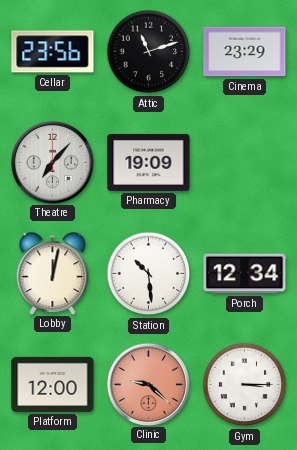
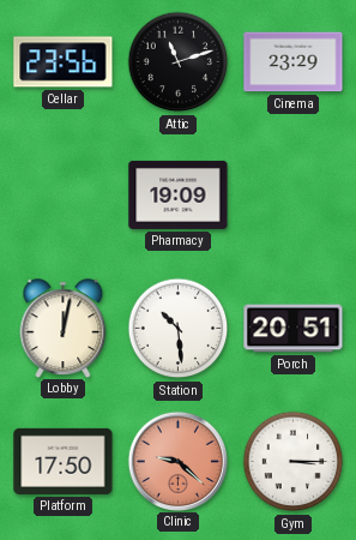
Theatre: 7:07 -> none (52, 162)
Porch: 12:34 -> 20:51 (294, 329)
Platform: 12:00 -> 17:50 (64, 461)
